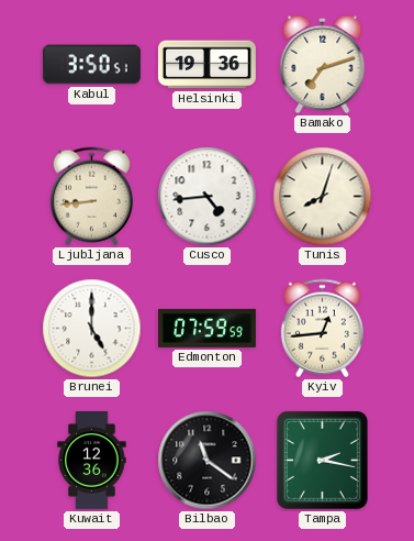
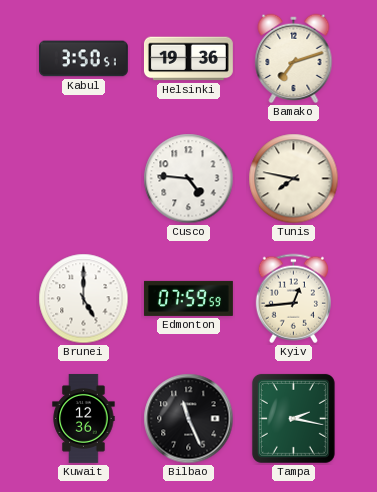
Ljubljana: 8:44 -> none (91, 197)
Cusco: 4:44 -> 4:46 (189, 179)
Tunis: 8:03 -> 7:47 (294, 179)
Bilbao: 11:21 -> 11:26 (189, 419)
